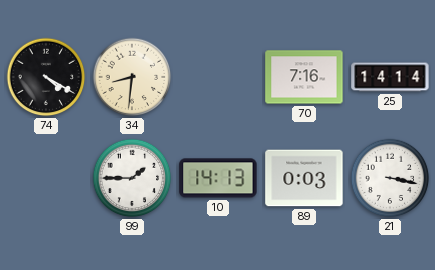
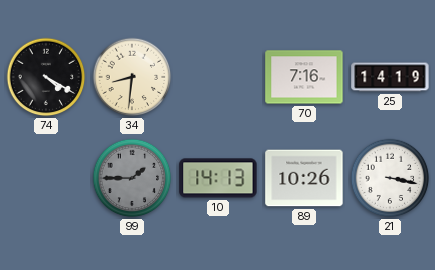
25: 14:14 -> 14:19 (390, 77)
99 dial: white -> grey (132, 178)
89: 0:03 -> 10:26 (304, 178)
